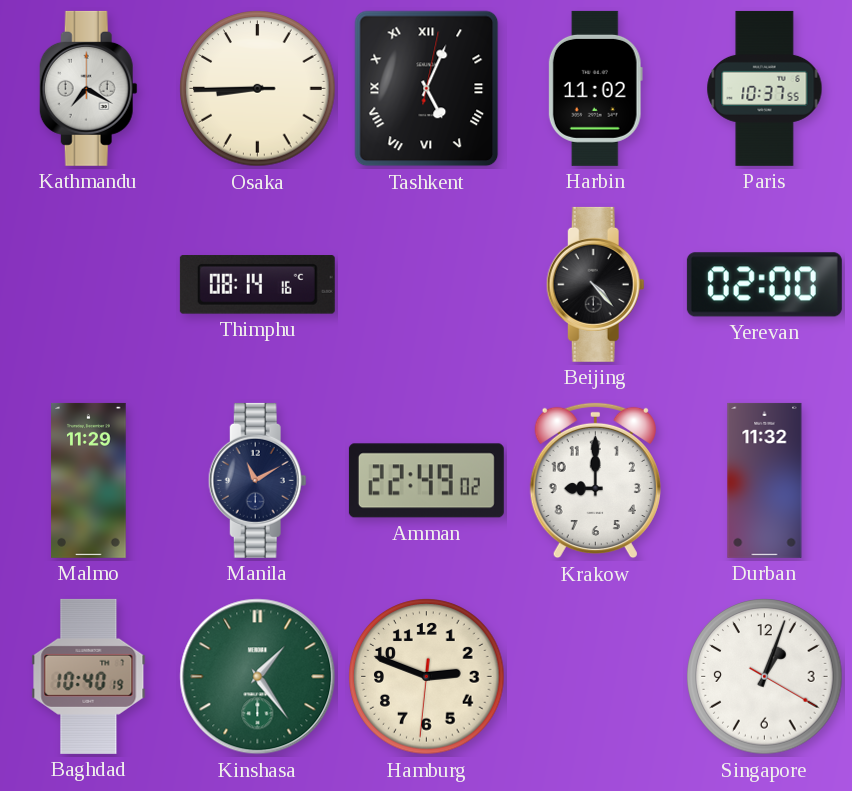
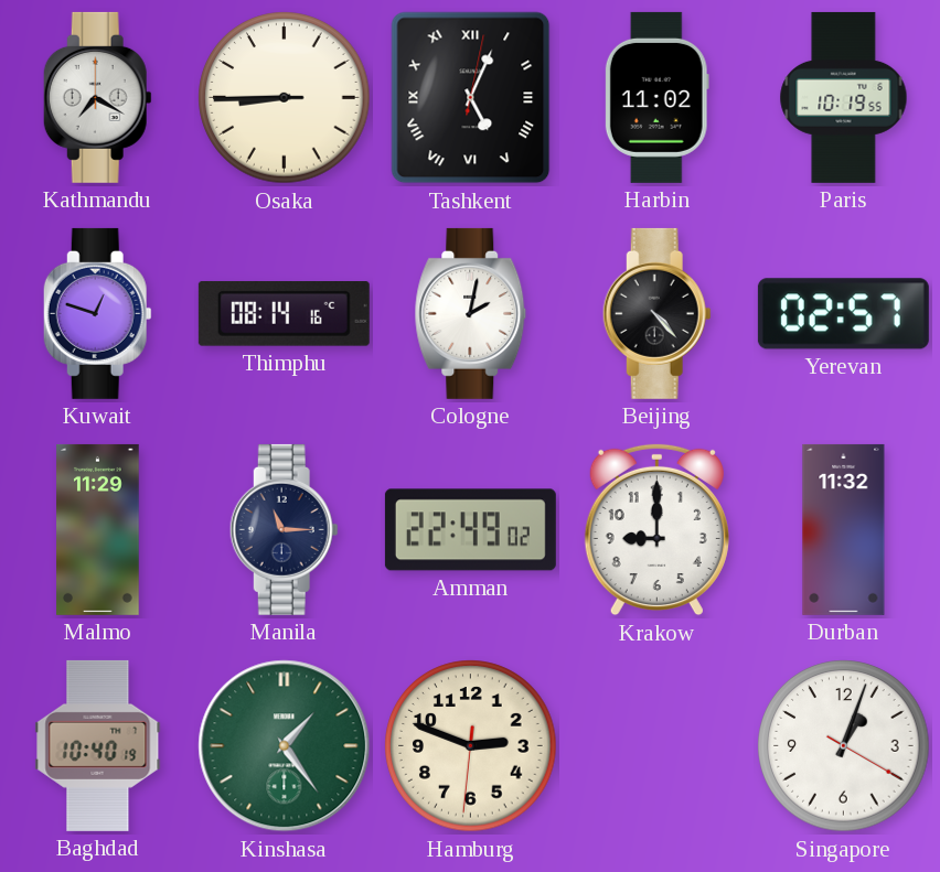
Paris: 10:37 -> 10:19 (844, 97)
Kuwait: none -> 12:48 (97, 313)
Cologne: none -> 2:02 (471, 313)
Yerevan: 02:00 -> 02:57 (843, 314)
Manila: 11:10 -> 11:15 (284, 529)
